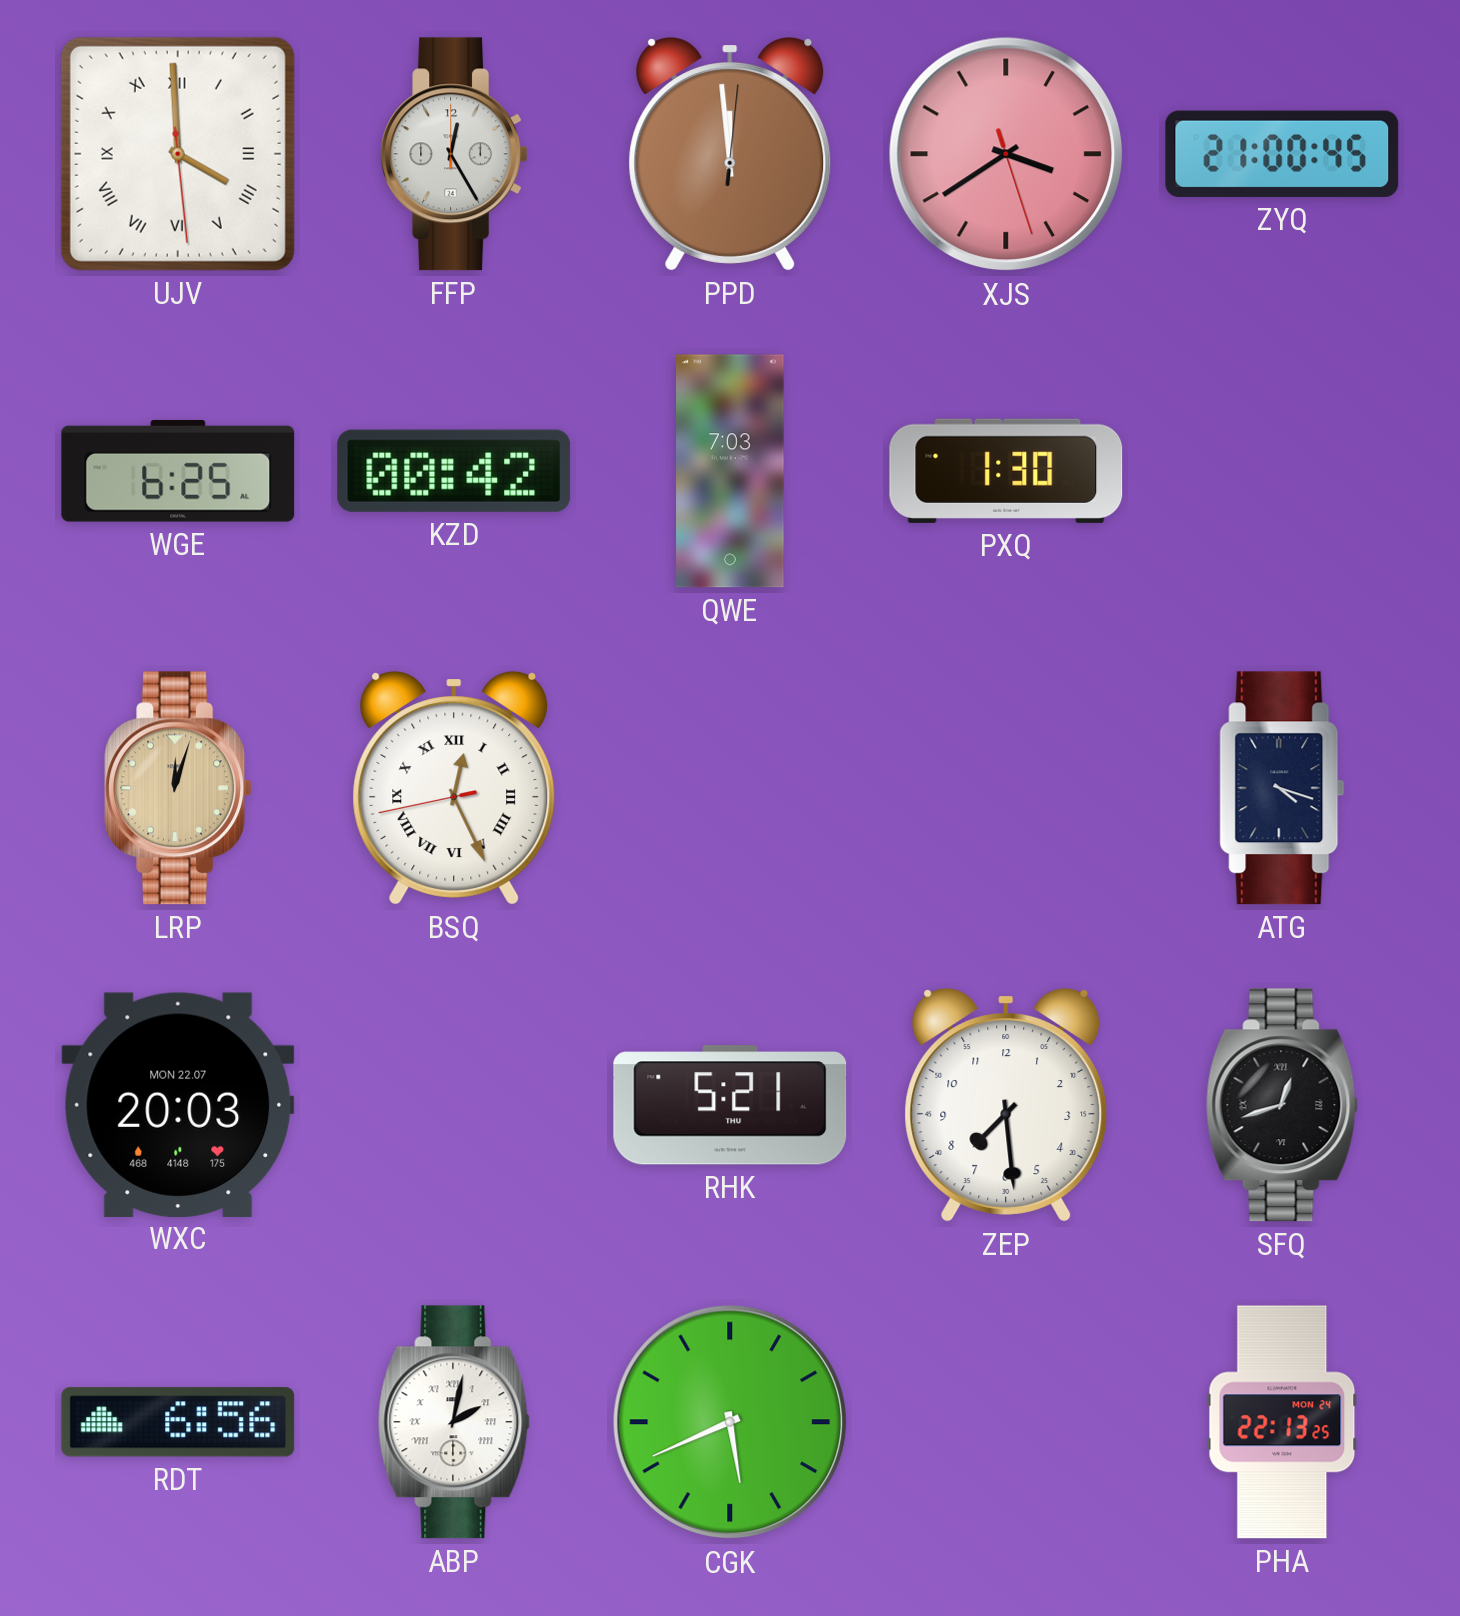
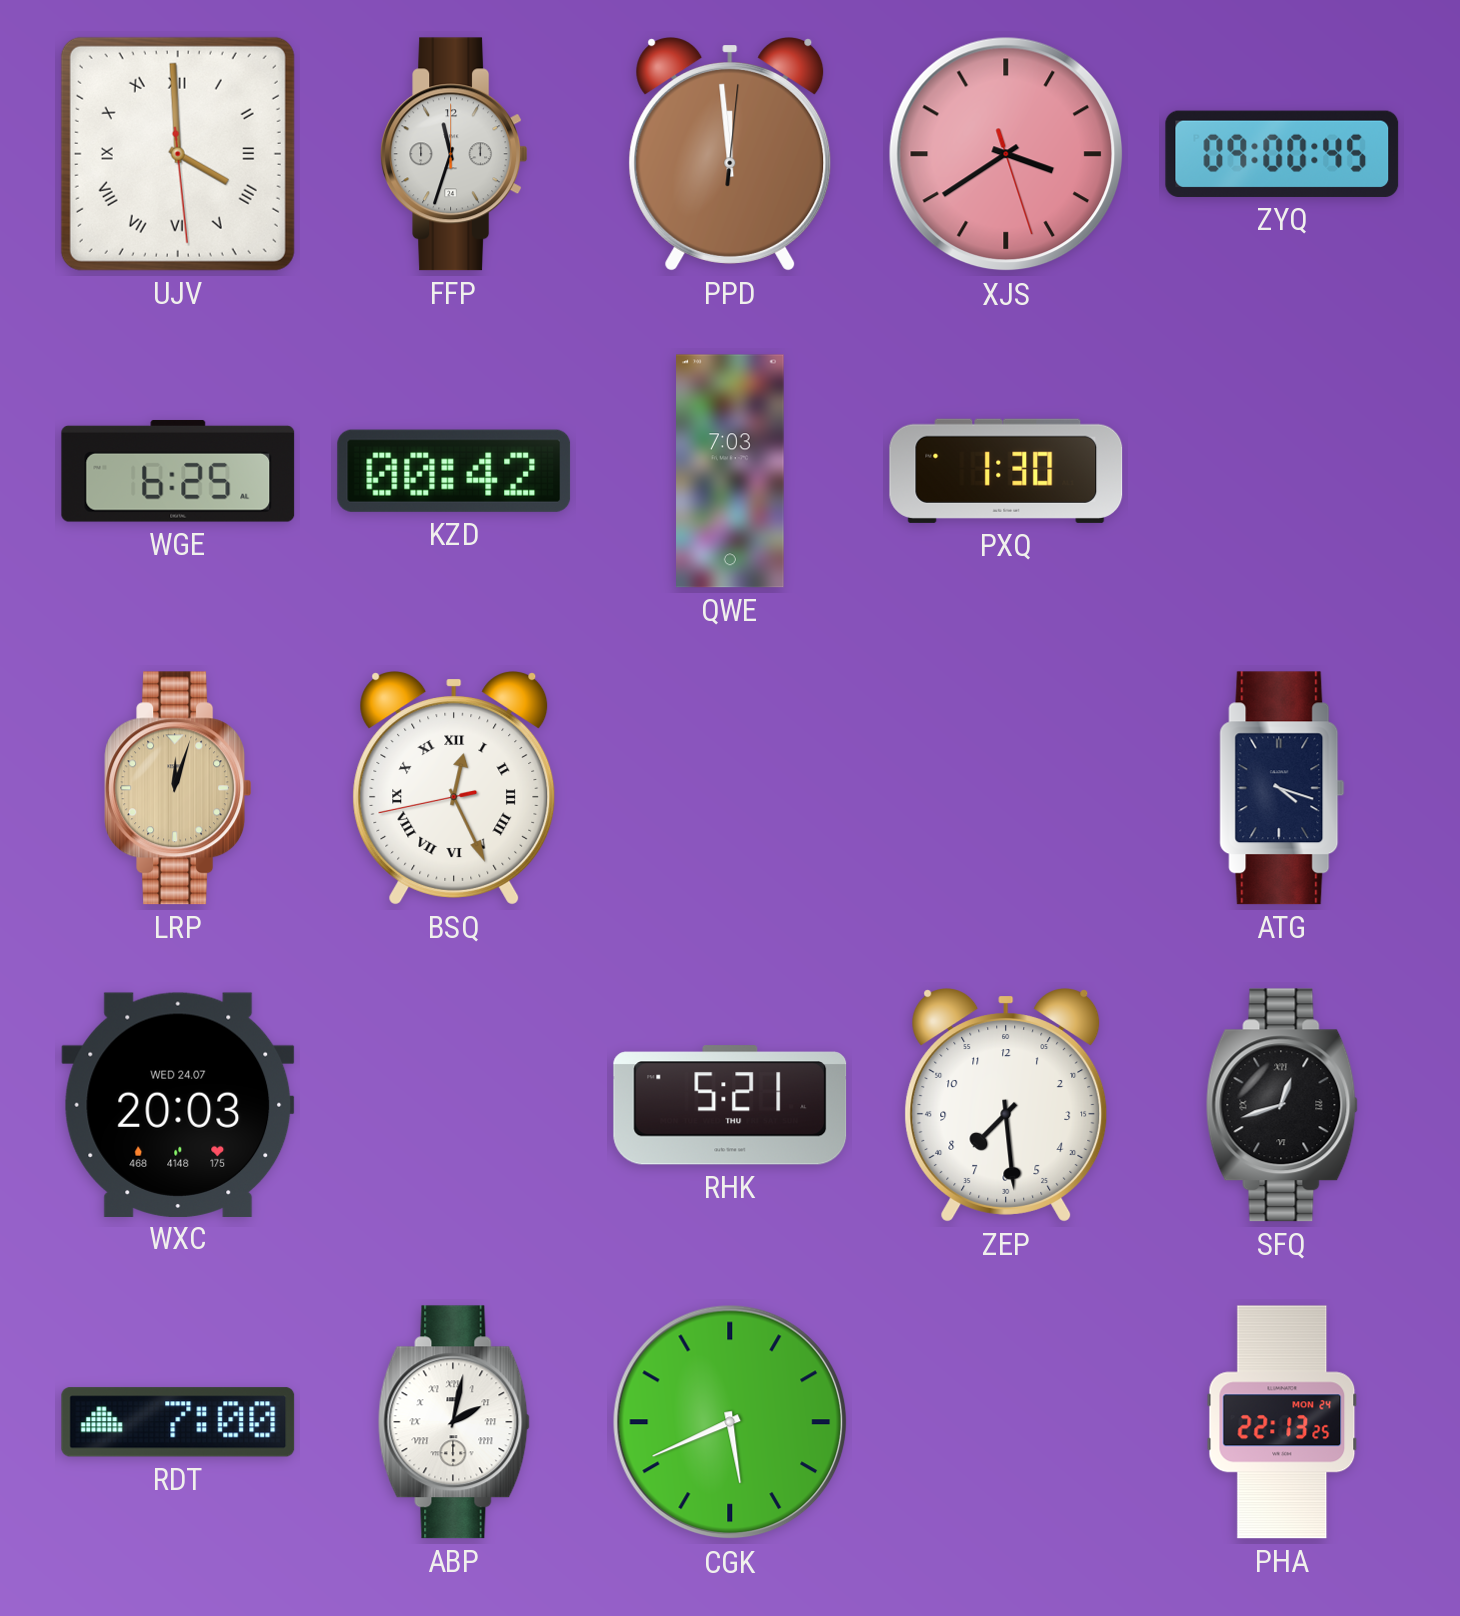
FFP: 12:25 -> 11:33 (454, 154)
ZYQ: 21:00 -> 09:00 (1282, 154)
WXC date: MON 22.07 -> WED 24.07 (178, 1104)
RDT: 6:56 -> 7:00 (178, 1422)
